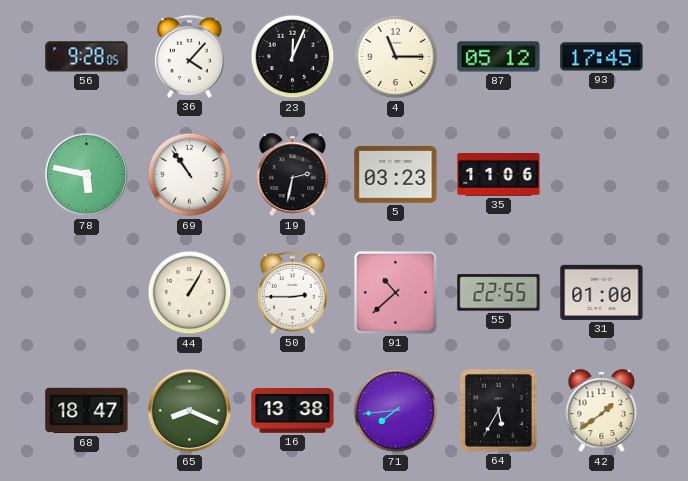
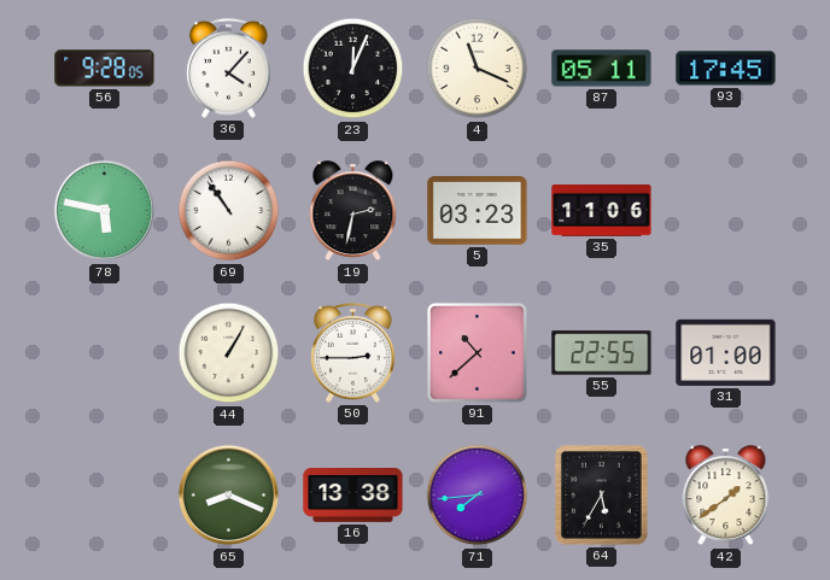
4: 11:15 -> 11:19 (478, 69)
87: 05:12 -> 05:11 (602, 69)
68: 18:47 -> none (87, 411)
